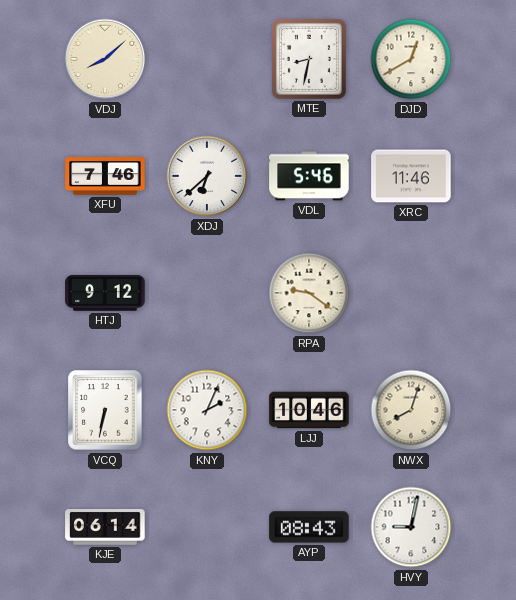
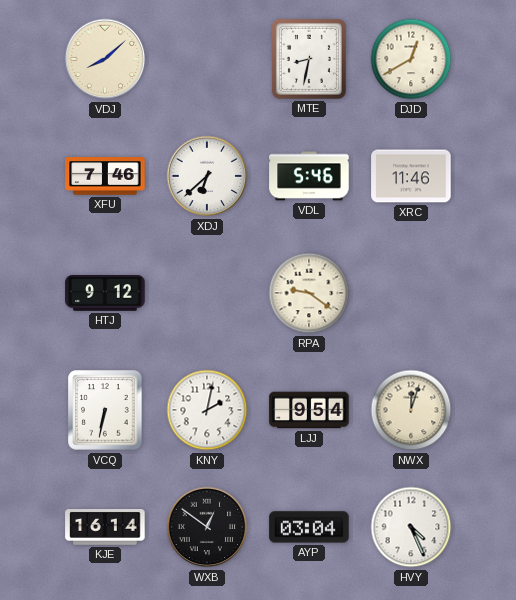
KNY: 2:04 -> 2:02 (207, 410)
LJJ: 10:46 -> 9:54 (309, 410)
NWX: 8:03 -> 12:03 (411, 410)
KJE: 06:14 -> 16:14 (105, 528)
WXB: none -> 12:51 (207, 527)
AYP: 08:43 -> 03:04 (309, 527)
HVY: 9:02 -> 4:26 (411, 527)
